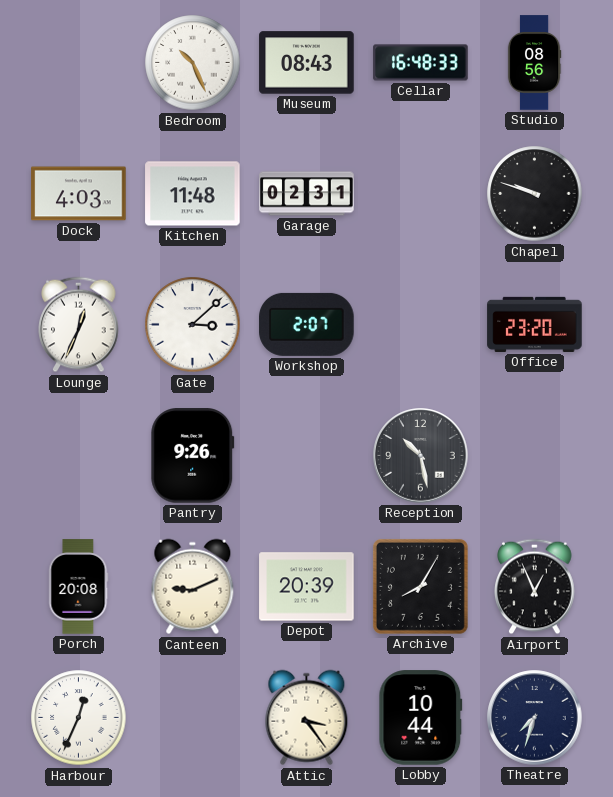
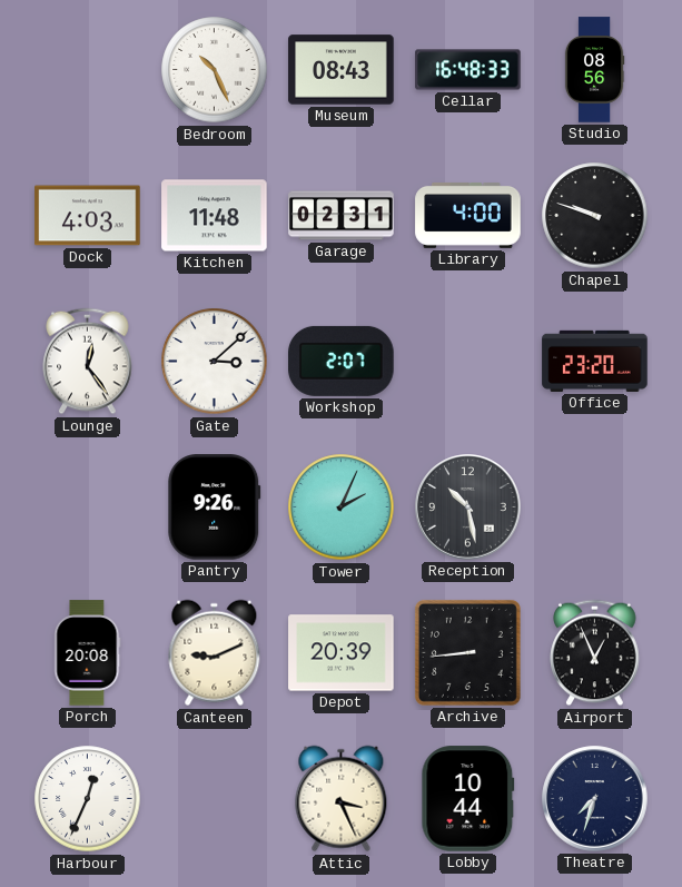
Library: none -> 4:00 (468, 215)
Lounge: 12:34 -> 12:24 (88, 362)
Tower: none -> 2:04 (342, 507)
Archive: 8:05 -> 8:44 (467, 652)
Attic: 3:24 -> 3:26 (342, 799)
